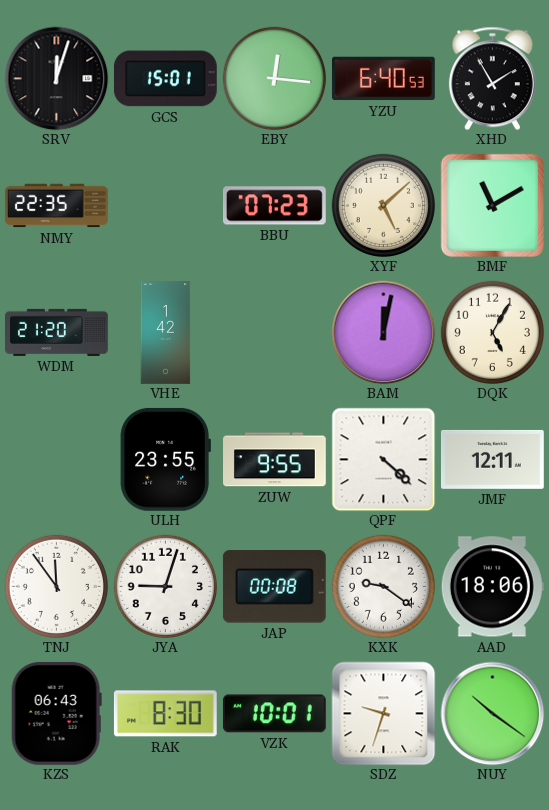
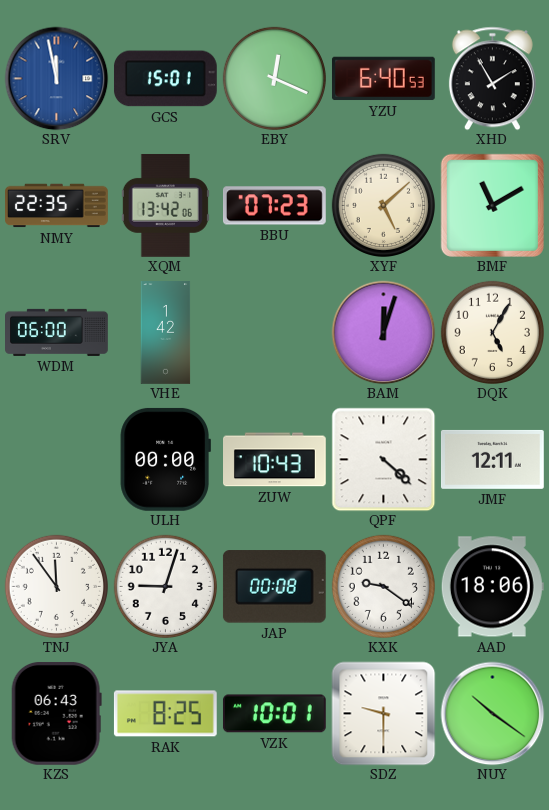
SRV: 12:03 -> 11:58 (56, 78)
SRV dial: black -> blue (56, 78)
EBY: 12:16 -> 12:19 (274, 78)
XQM: none -> 13:42 (165, 205)
WDM: 21:20 -> 06:00 (57, 332)
BAM: 12:02 -> 12:03 (383, 332)
ULH: 23:55 -> 00:00 (165, 459)
ZUW: 9:55 -> 10:43 (275, 460)
RAK: 8:30 -> 8:25 (165, 714)
SDZ: 9:33 -> 9:30 (383, 713)
